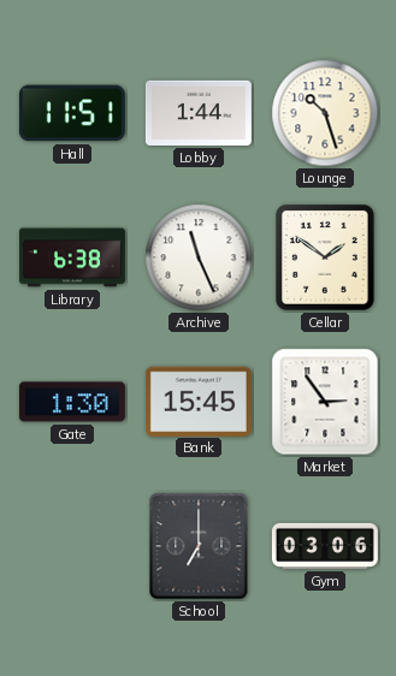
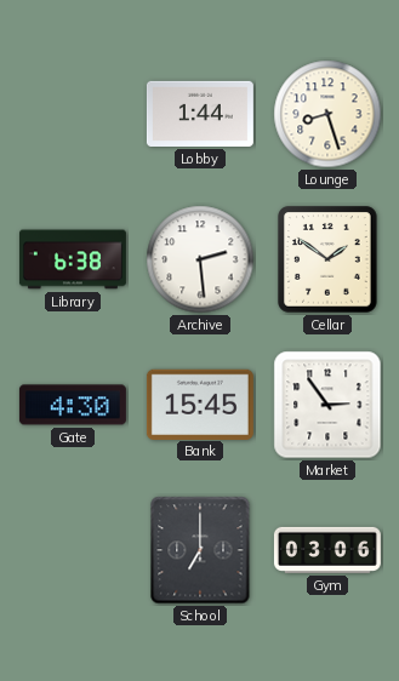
Hall: 11:51 -> none (72, 113)
Lounge: 10:27 -> 8:27 (327, 114)
Archive: 11:26 -> 2:29 (200, 259)
Gate: 1:30 -> 4:30 (73, 405)
